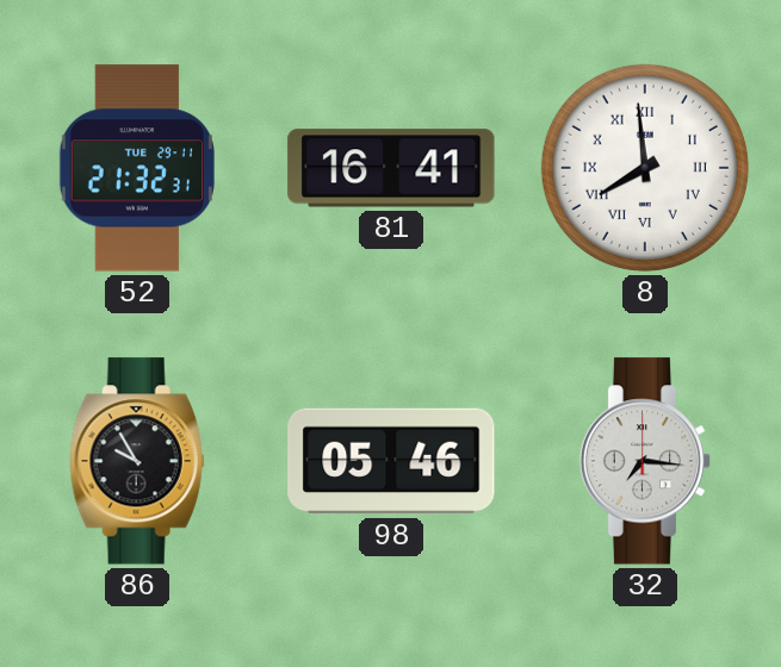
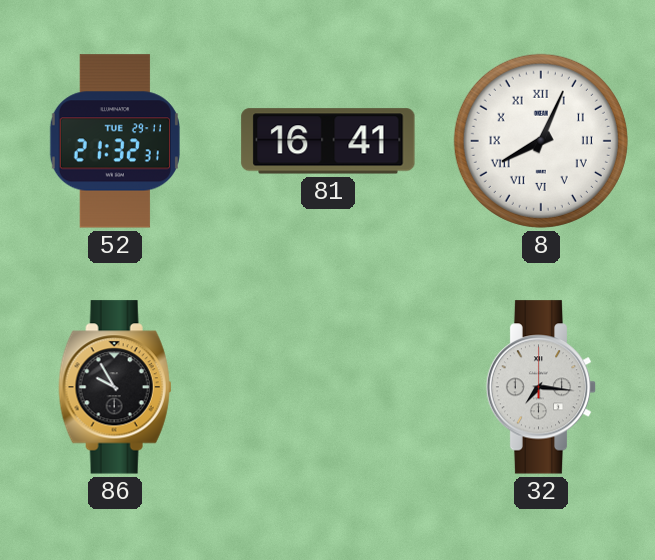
8: 7:59 -> 8:04 (541, 141)
98: 05:46 -> none (391, 461)
